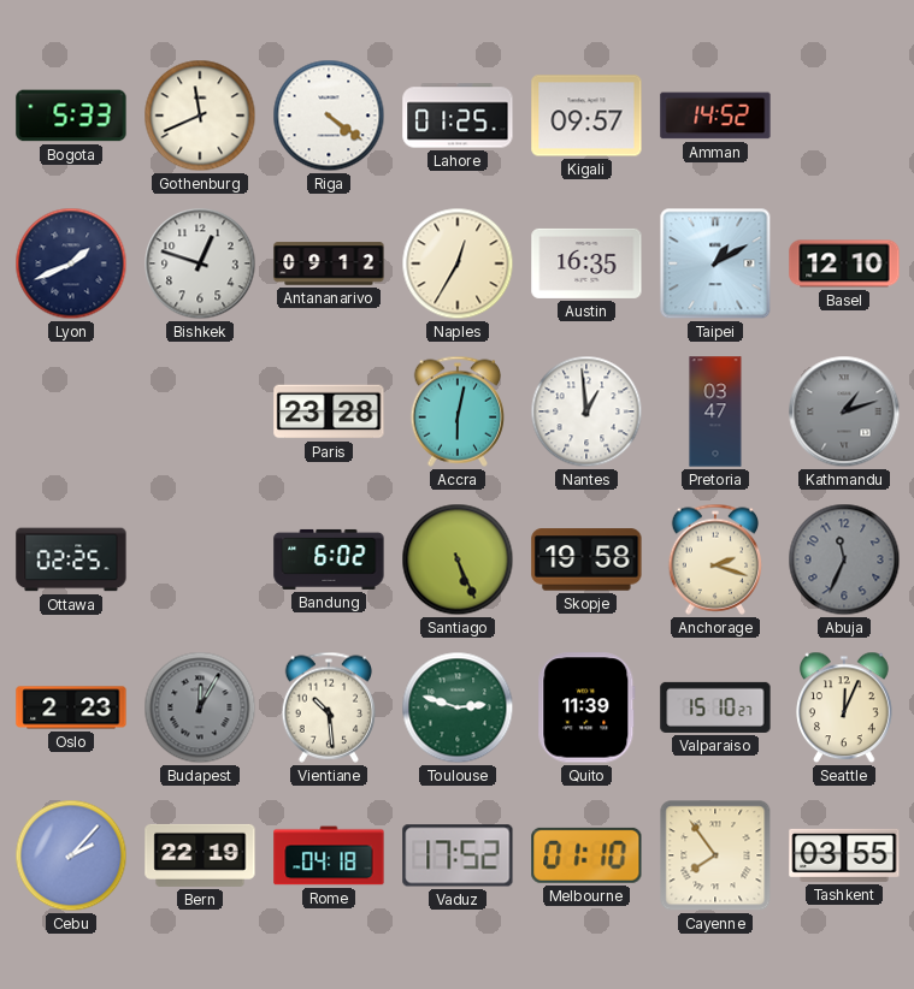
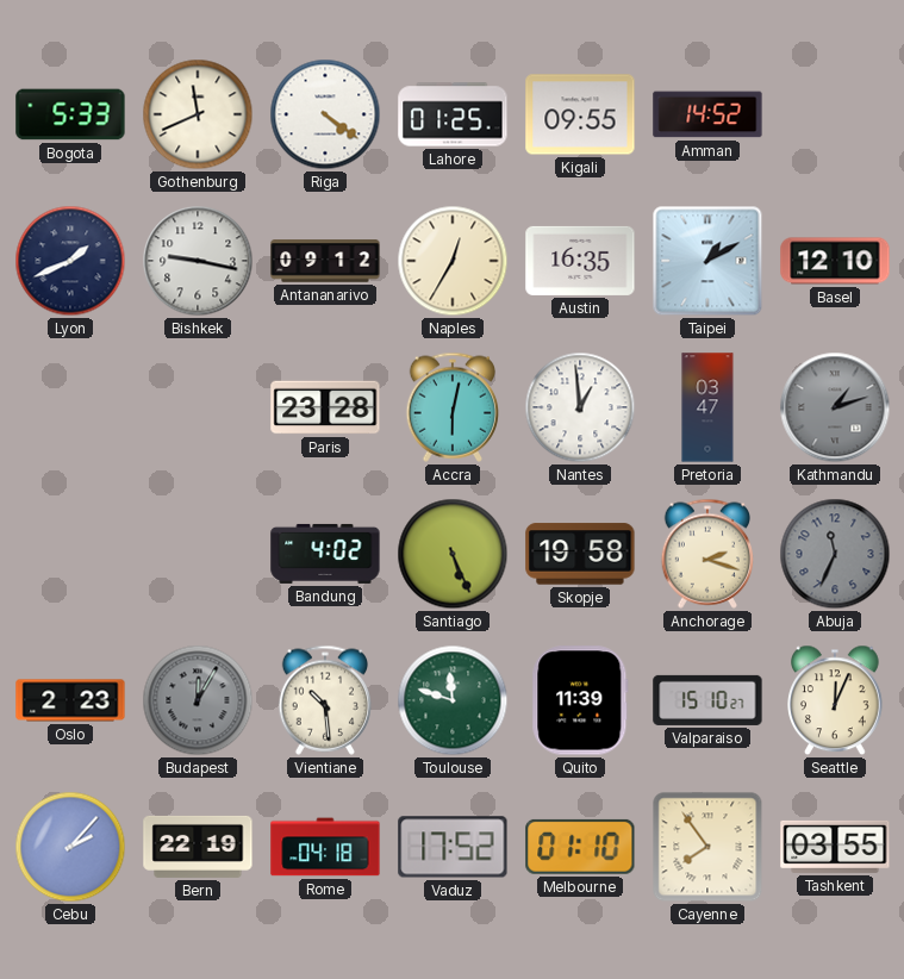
Kigali: 09:57 -> 09:55 (580, 114)
Bishkek: 12:48 -> 9:17 (198, 261)
Ottawa: 02:25 -> none (71, 559)
Bandung: 6:02 -> 4:02 (325, 554)
Toulouse: 2:48 -> 11:48 (453, 700)
